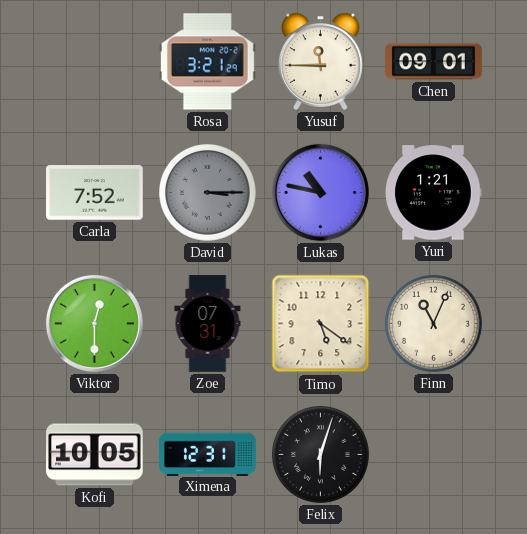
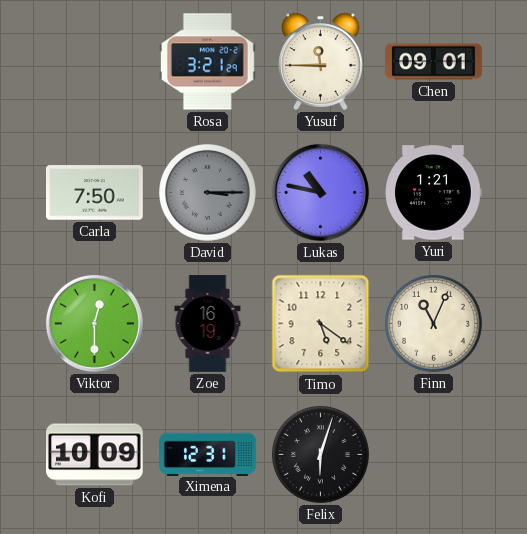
Carla: 7:52 -> 7:50 (95, 193)
Zoe: 07:31 -> 16:19 (208, 324)
Kofi: 10:05 -> 10:09 (95, 455)
